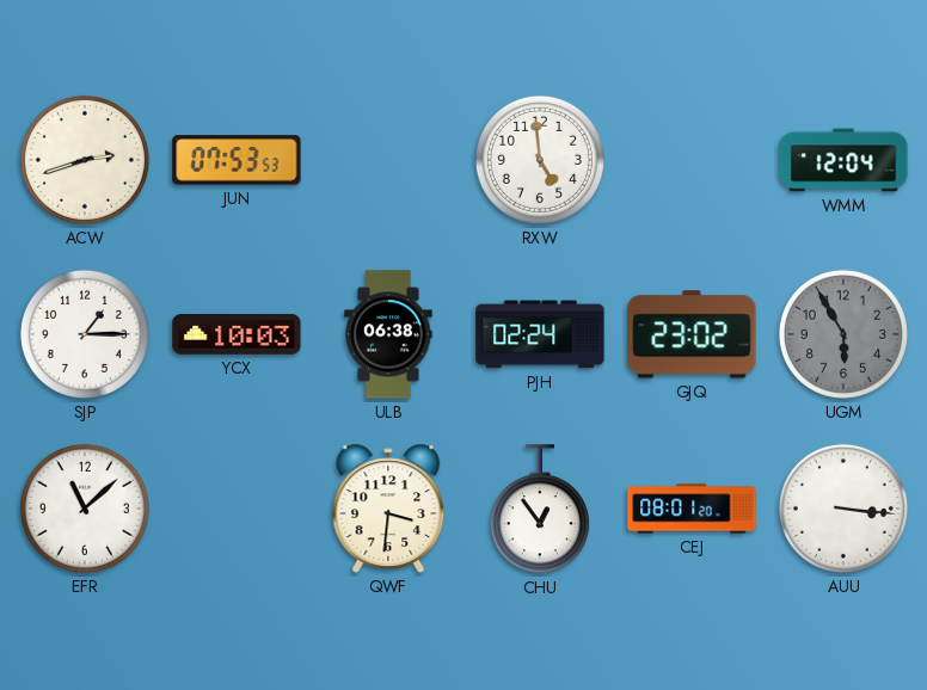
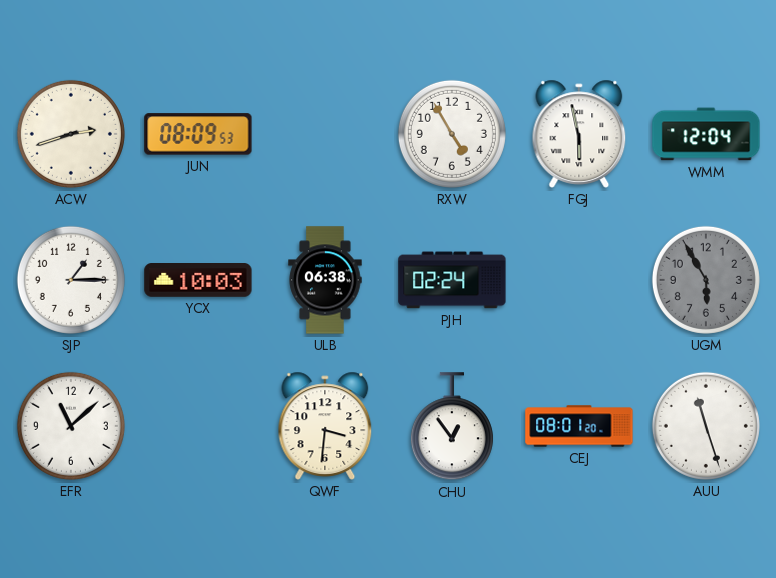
JUN: 07:53 -> 08:09 (198, 134)
RXW: 4:59 -> 4:55 (452, 134)
FGJ: none -> 5:58 (579, 134)
GJQ: 23:02 -> none (692, 334)
AUU: 3:16 -> 11:27 (706, 426)
